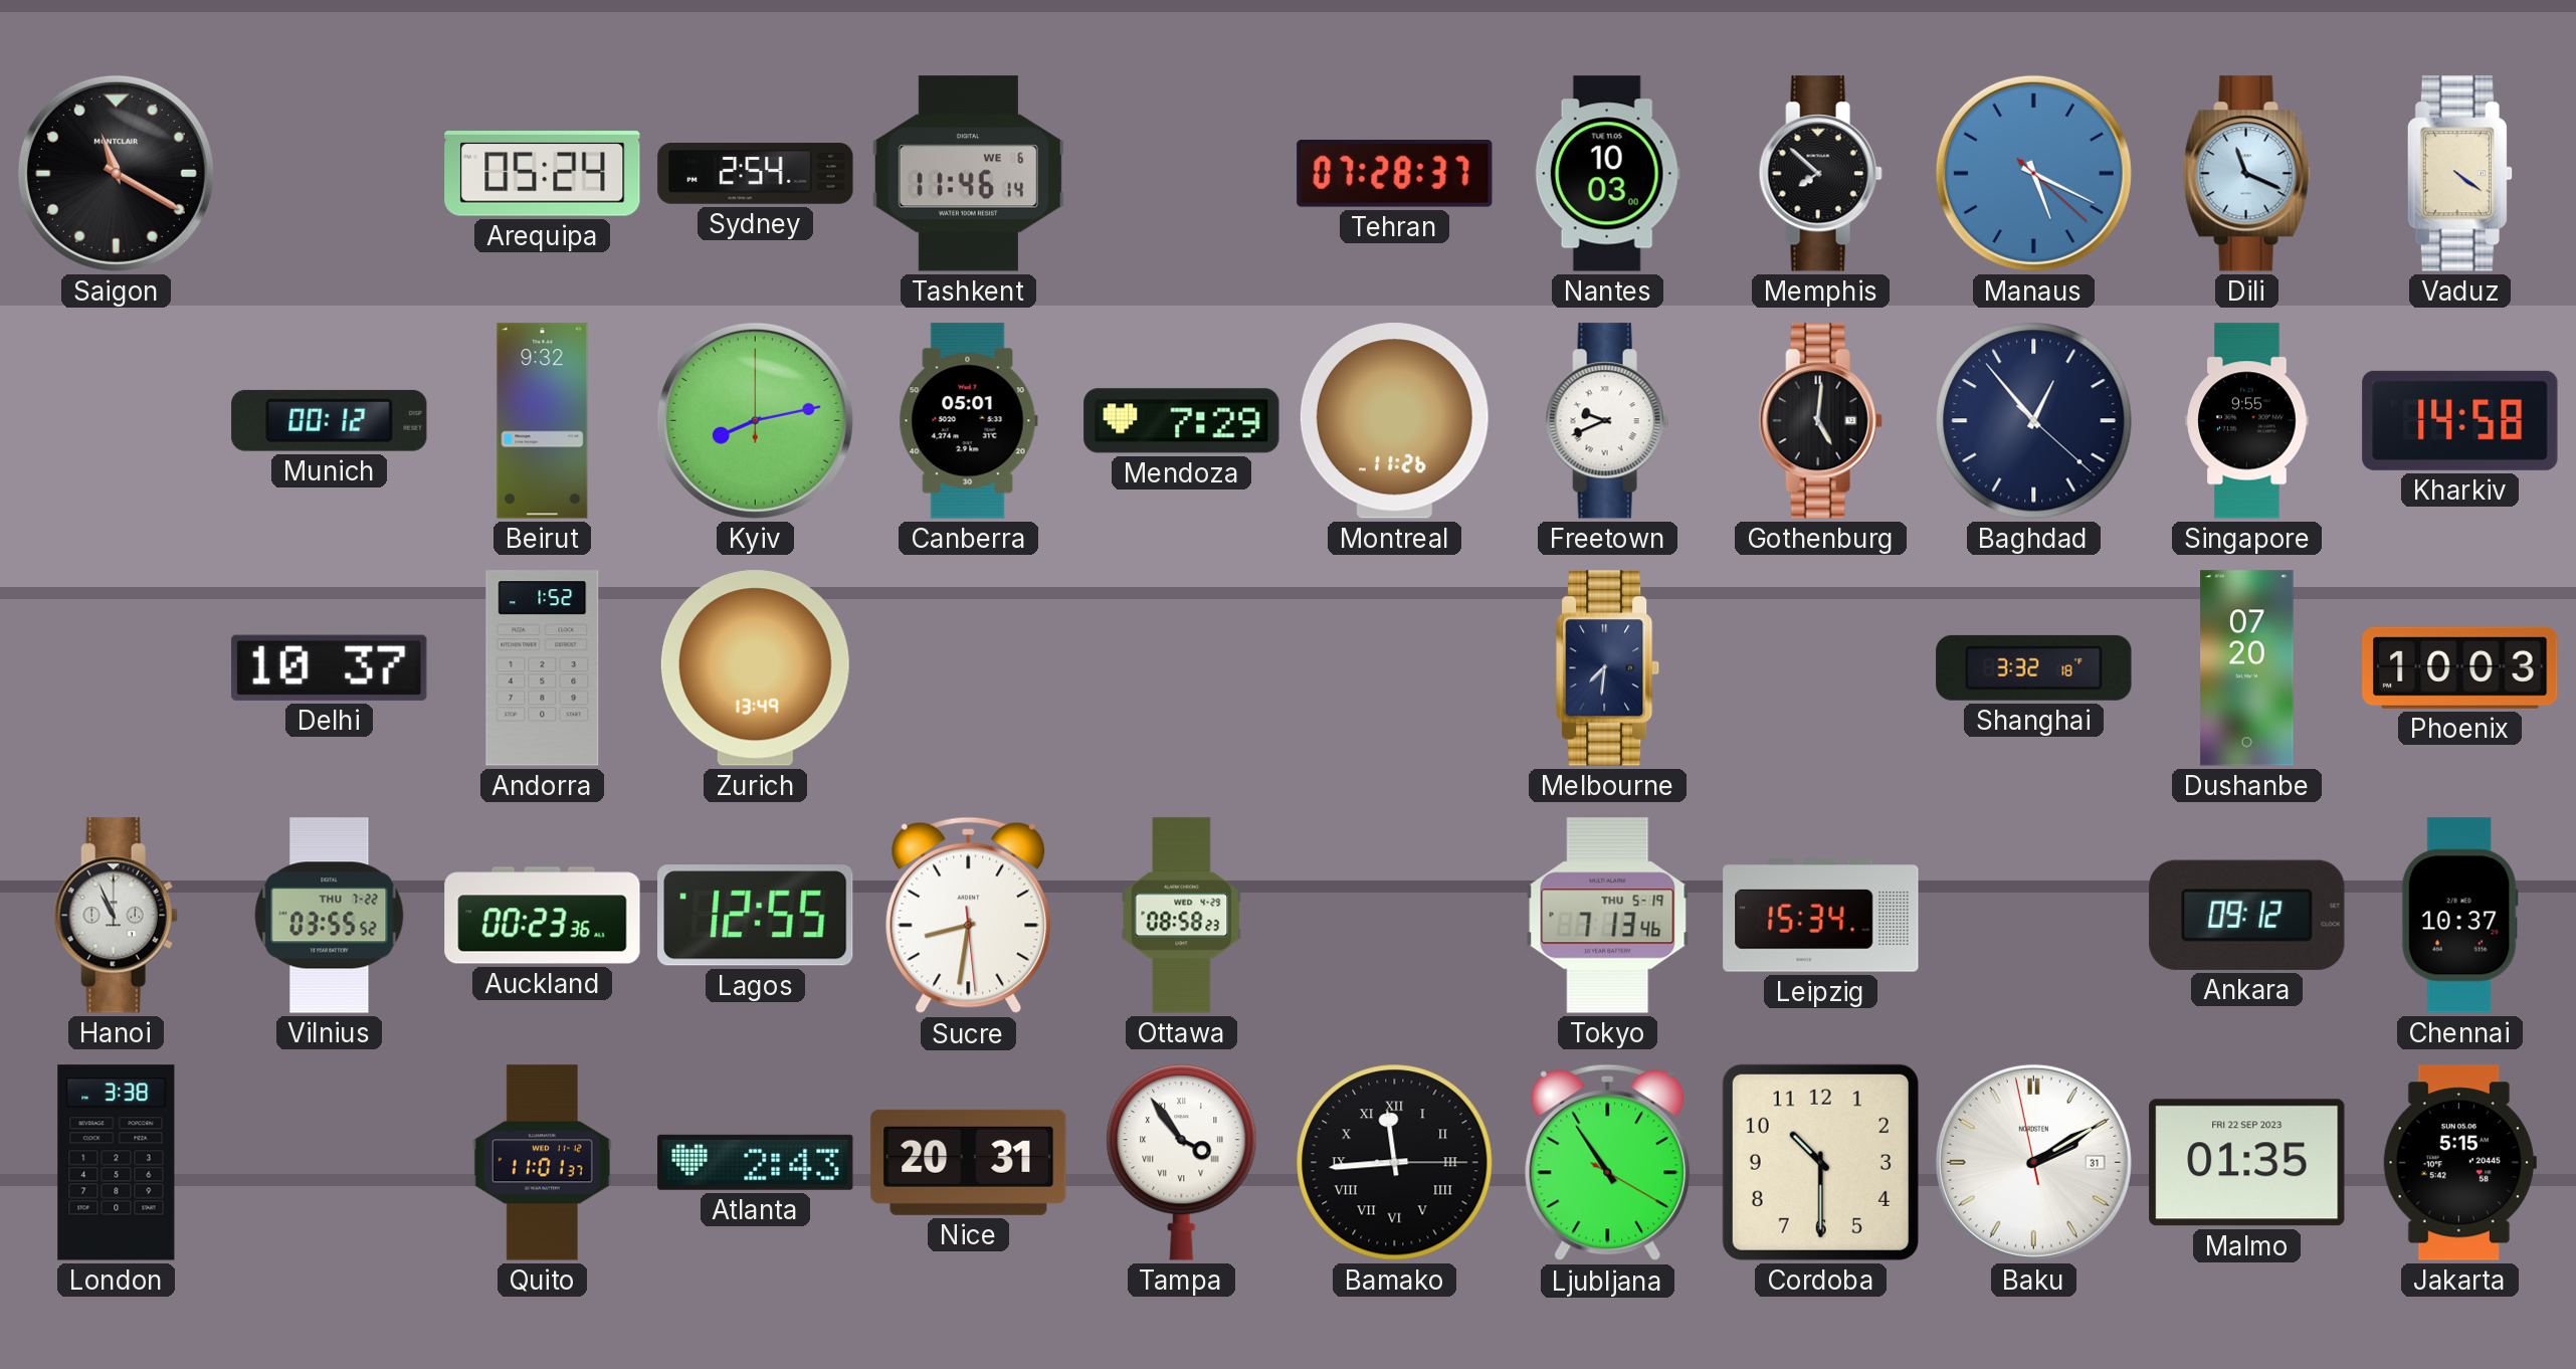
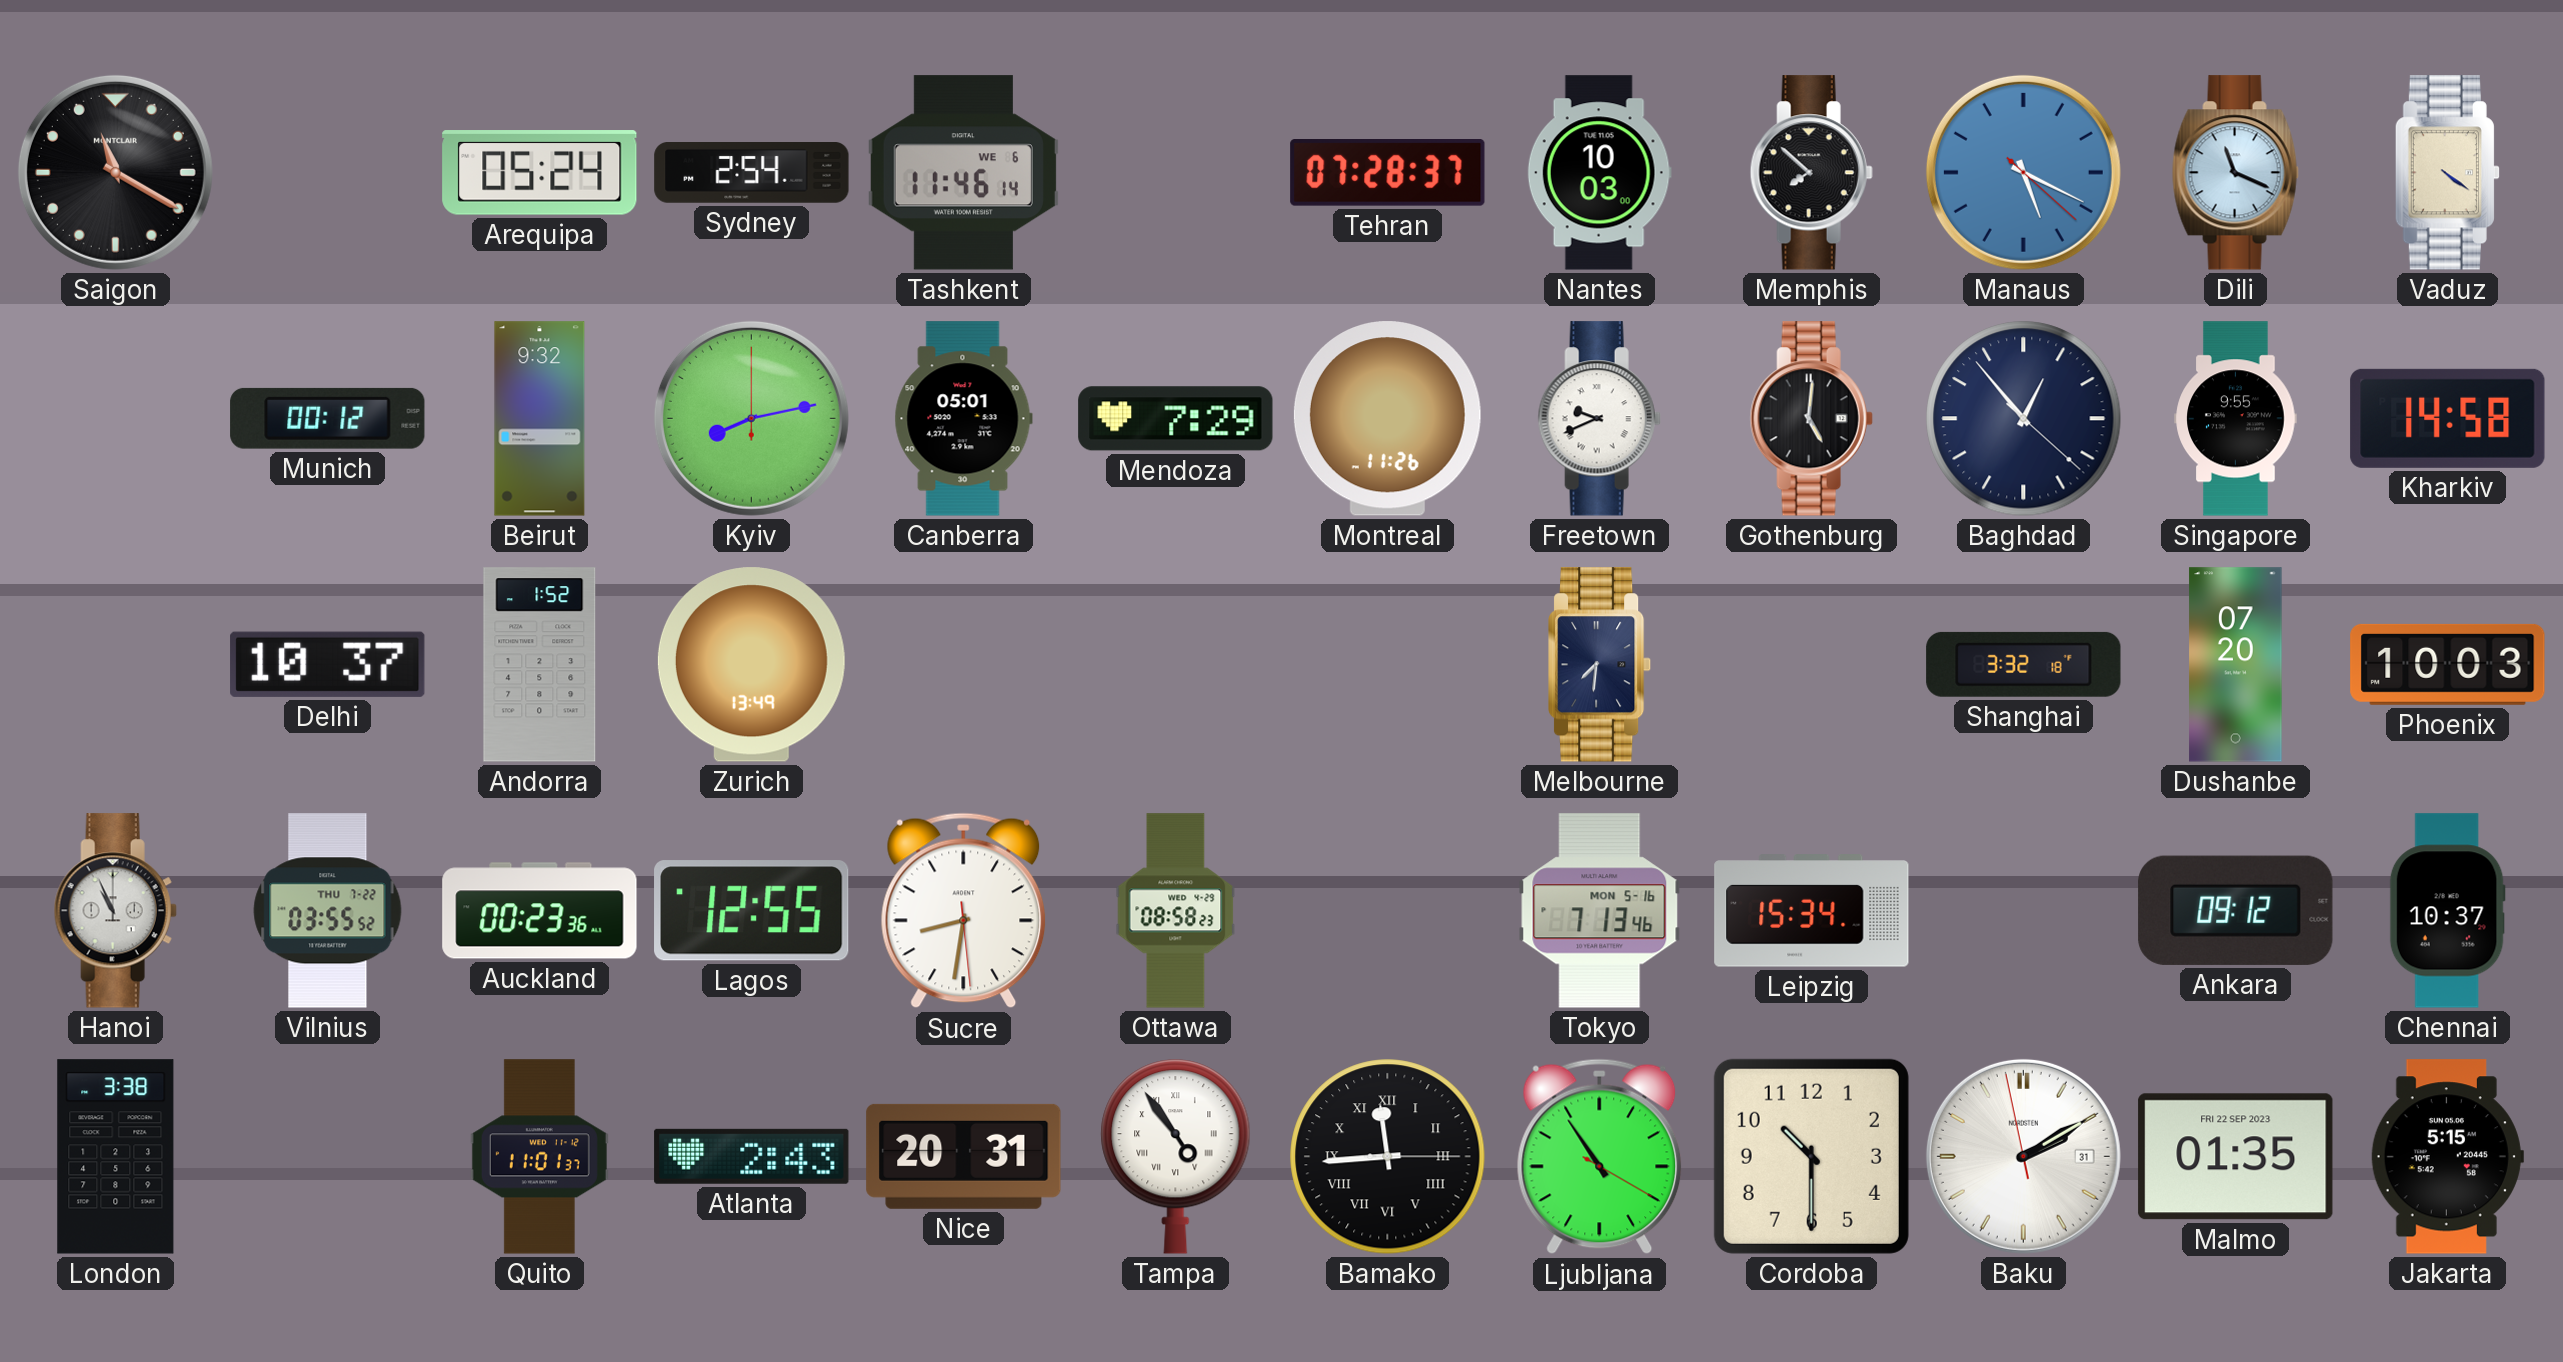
Tokyo date: THU 5-19 -> MON 5-16 (1600, 911)
Tampa: 3:54 -> 4:54 (1176, 1157)
